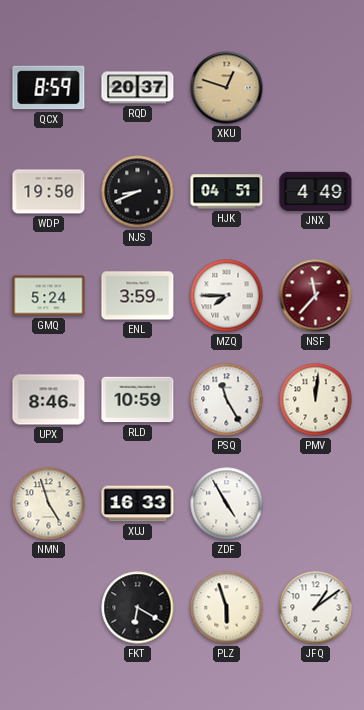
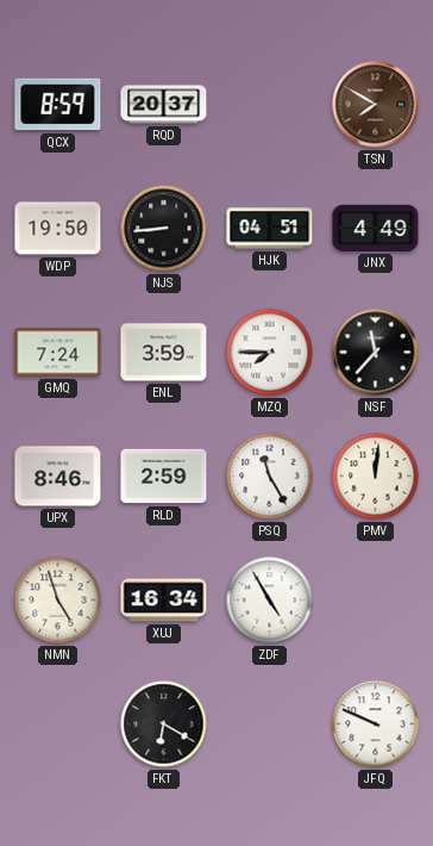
XKU: 12:48 -> none (227, 88)
TSN: none -> 7:50 (376, 105)
NJS: 8:41 -> 8:44 (164, 229)
GMQ: 5:24 -> 7:24 (58, 353)
NSF dial: burgundy -> black (376, 353)
RLD: 10:59 -> 2:59 (164, 477)
XUJ: 16:33 -> 16:34 (164, 601)
PLZ: 5:57 -> none (227, 608)
JFQ: 1:09 -> 9:49 (376, 724)
